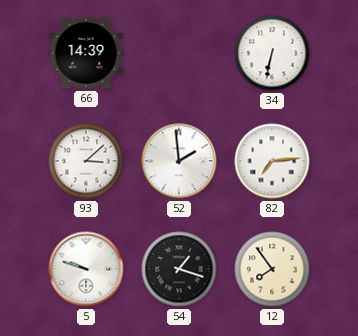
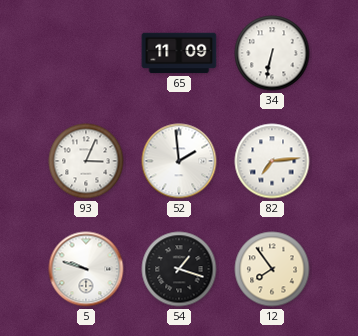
66: 14:39 -> none (86, 53)
65: none -> 11:09 (179, 53)
93: 3:08 -> 3:04 (86, 161)
